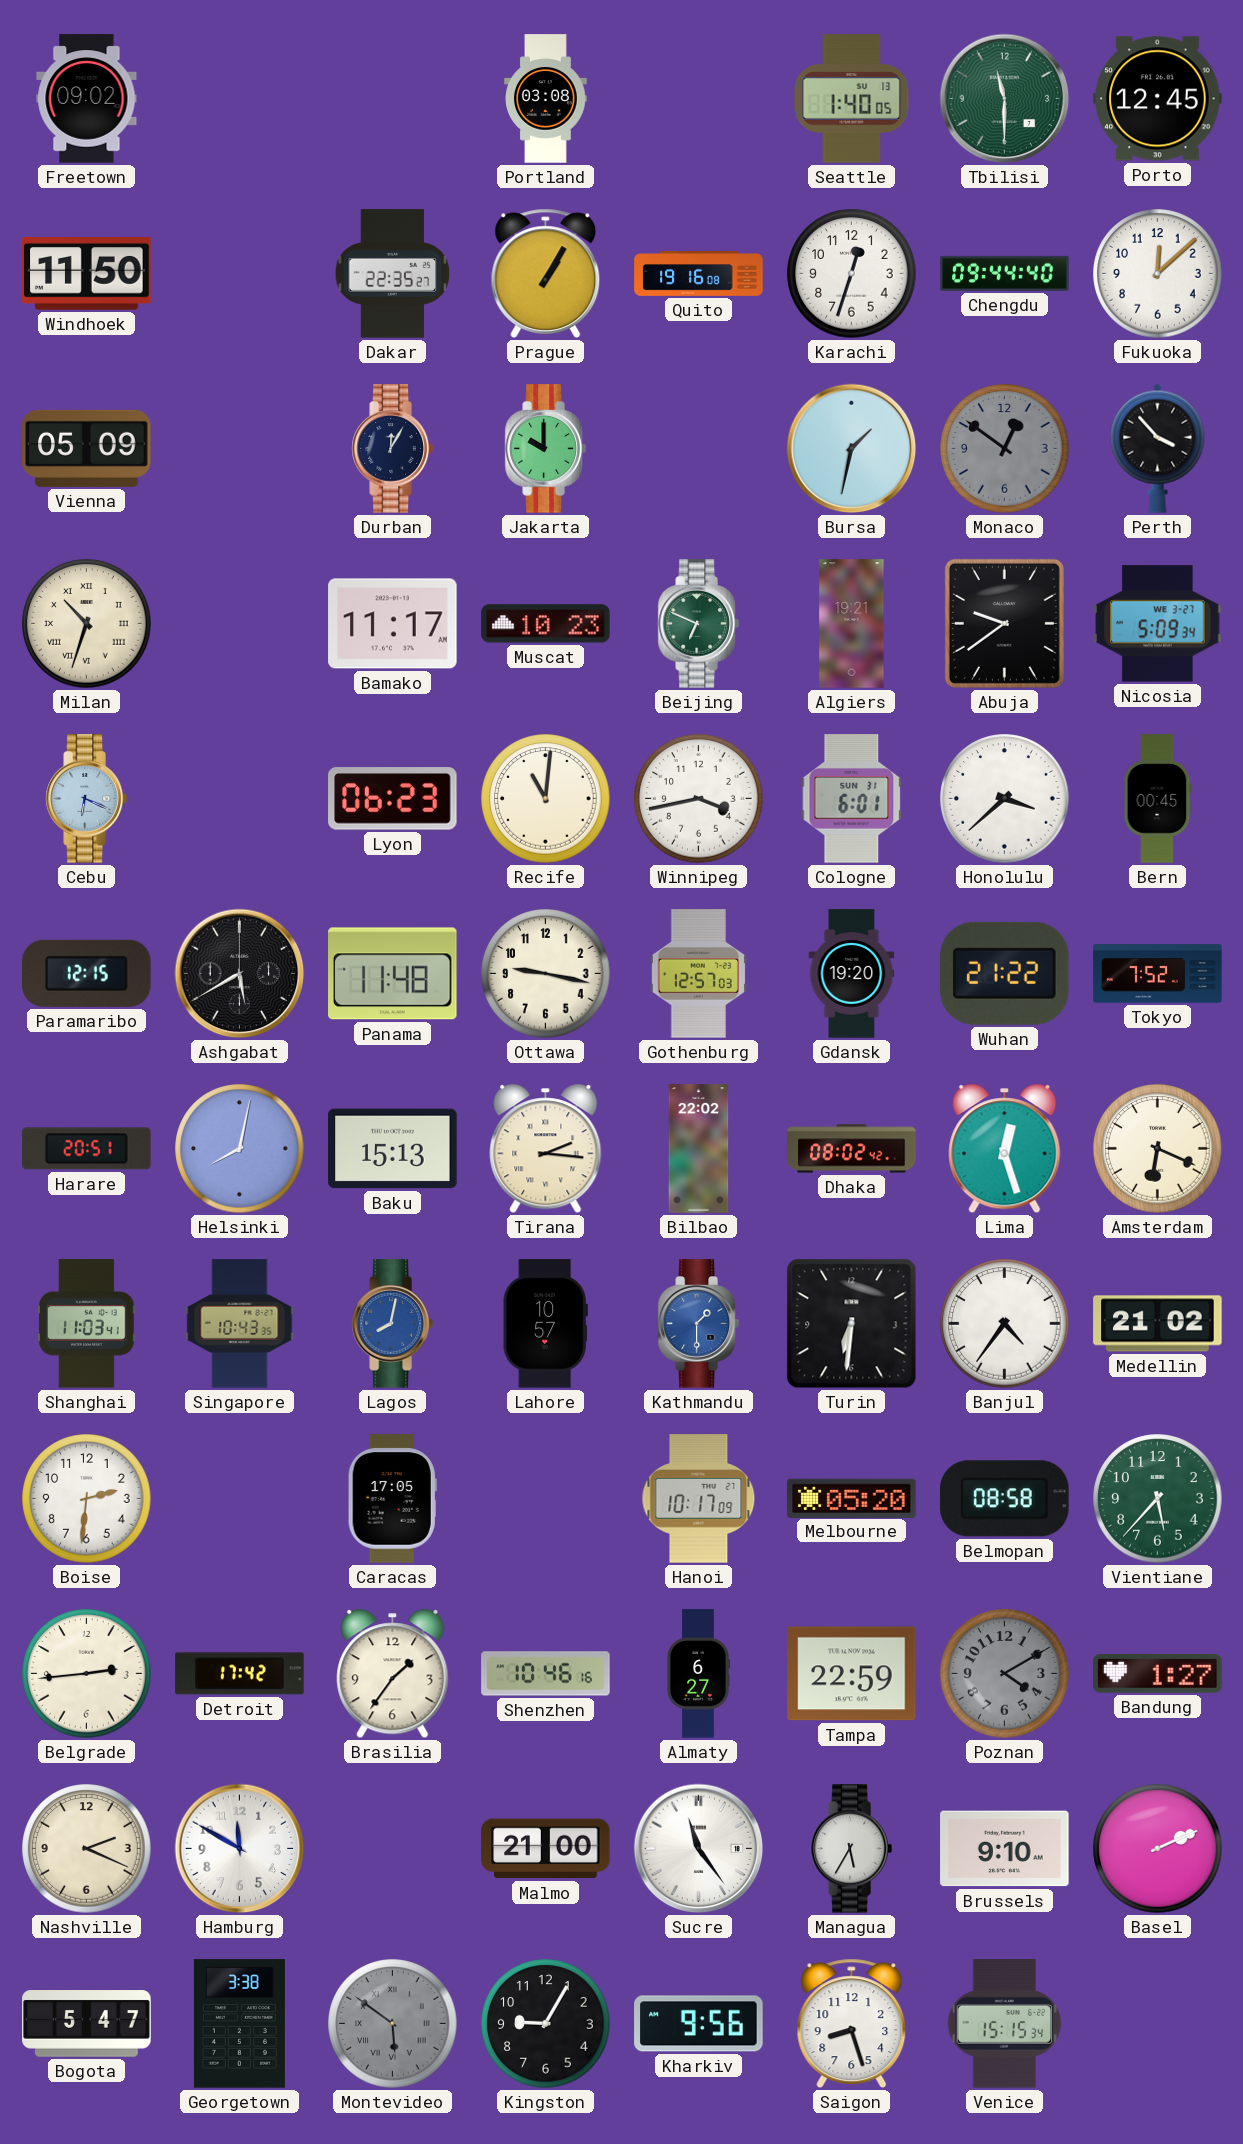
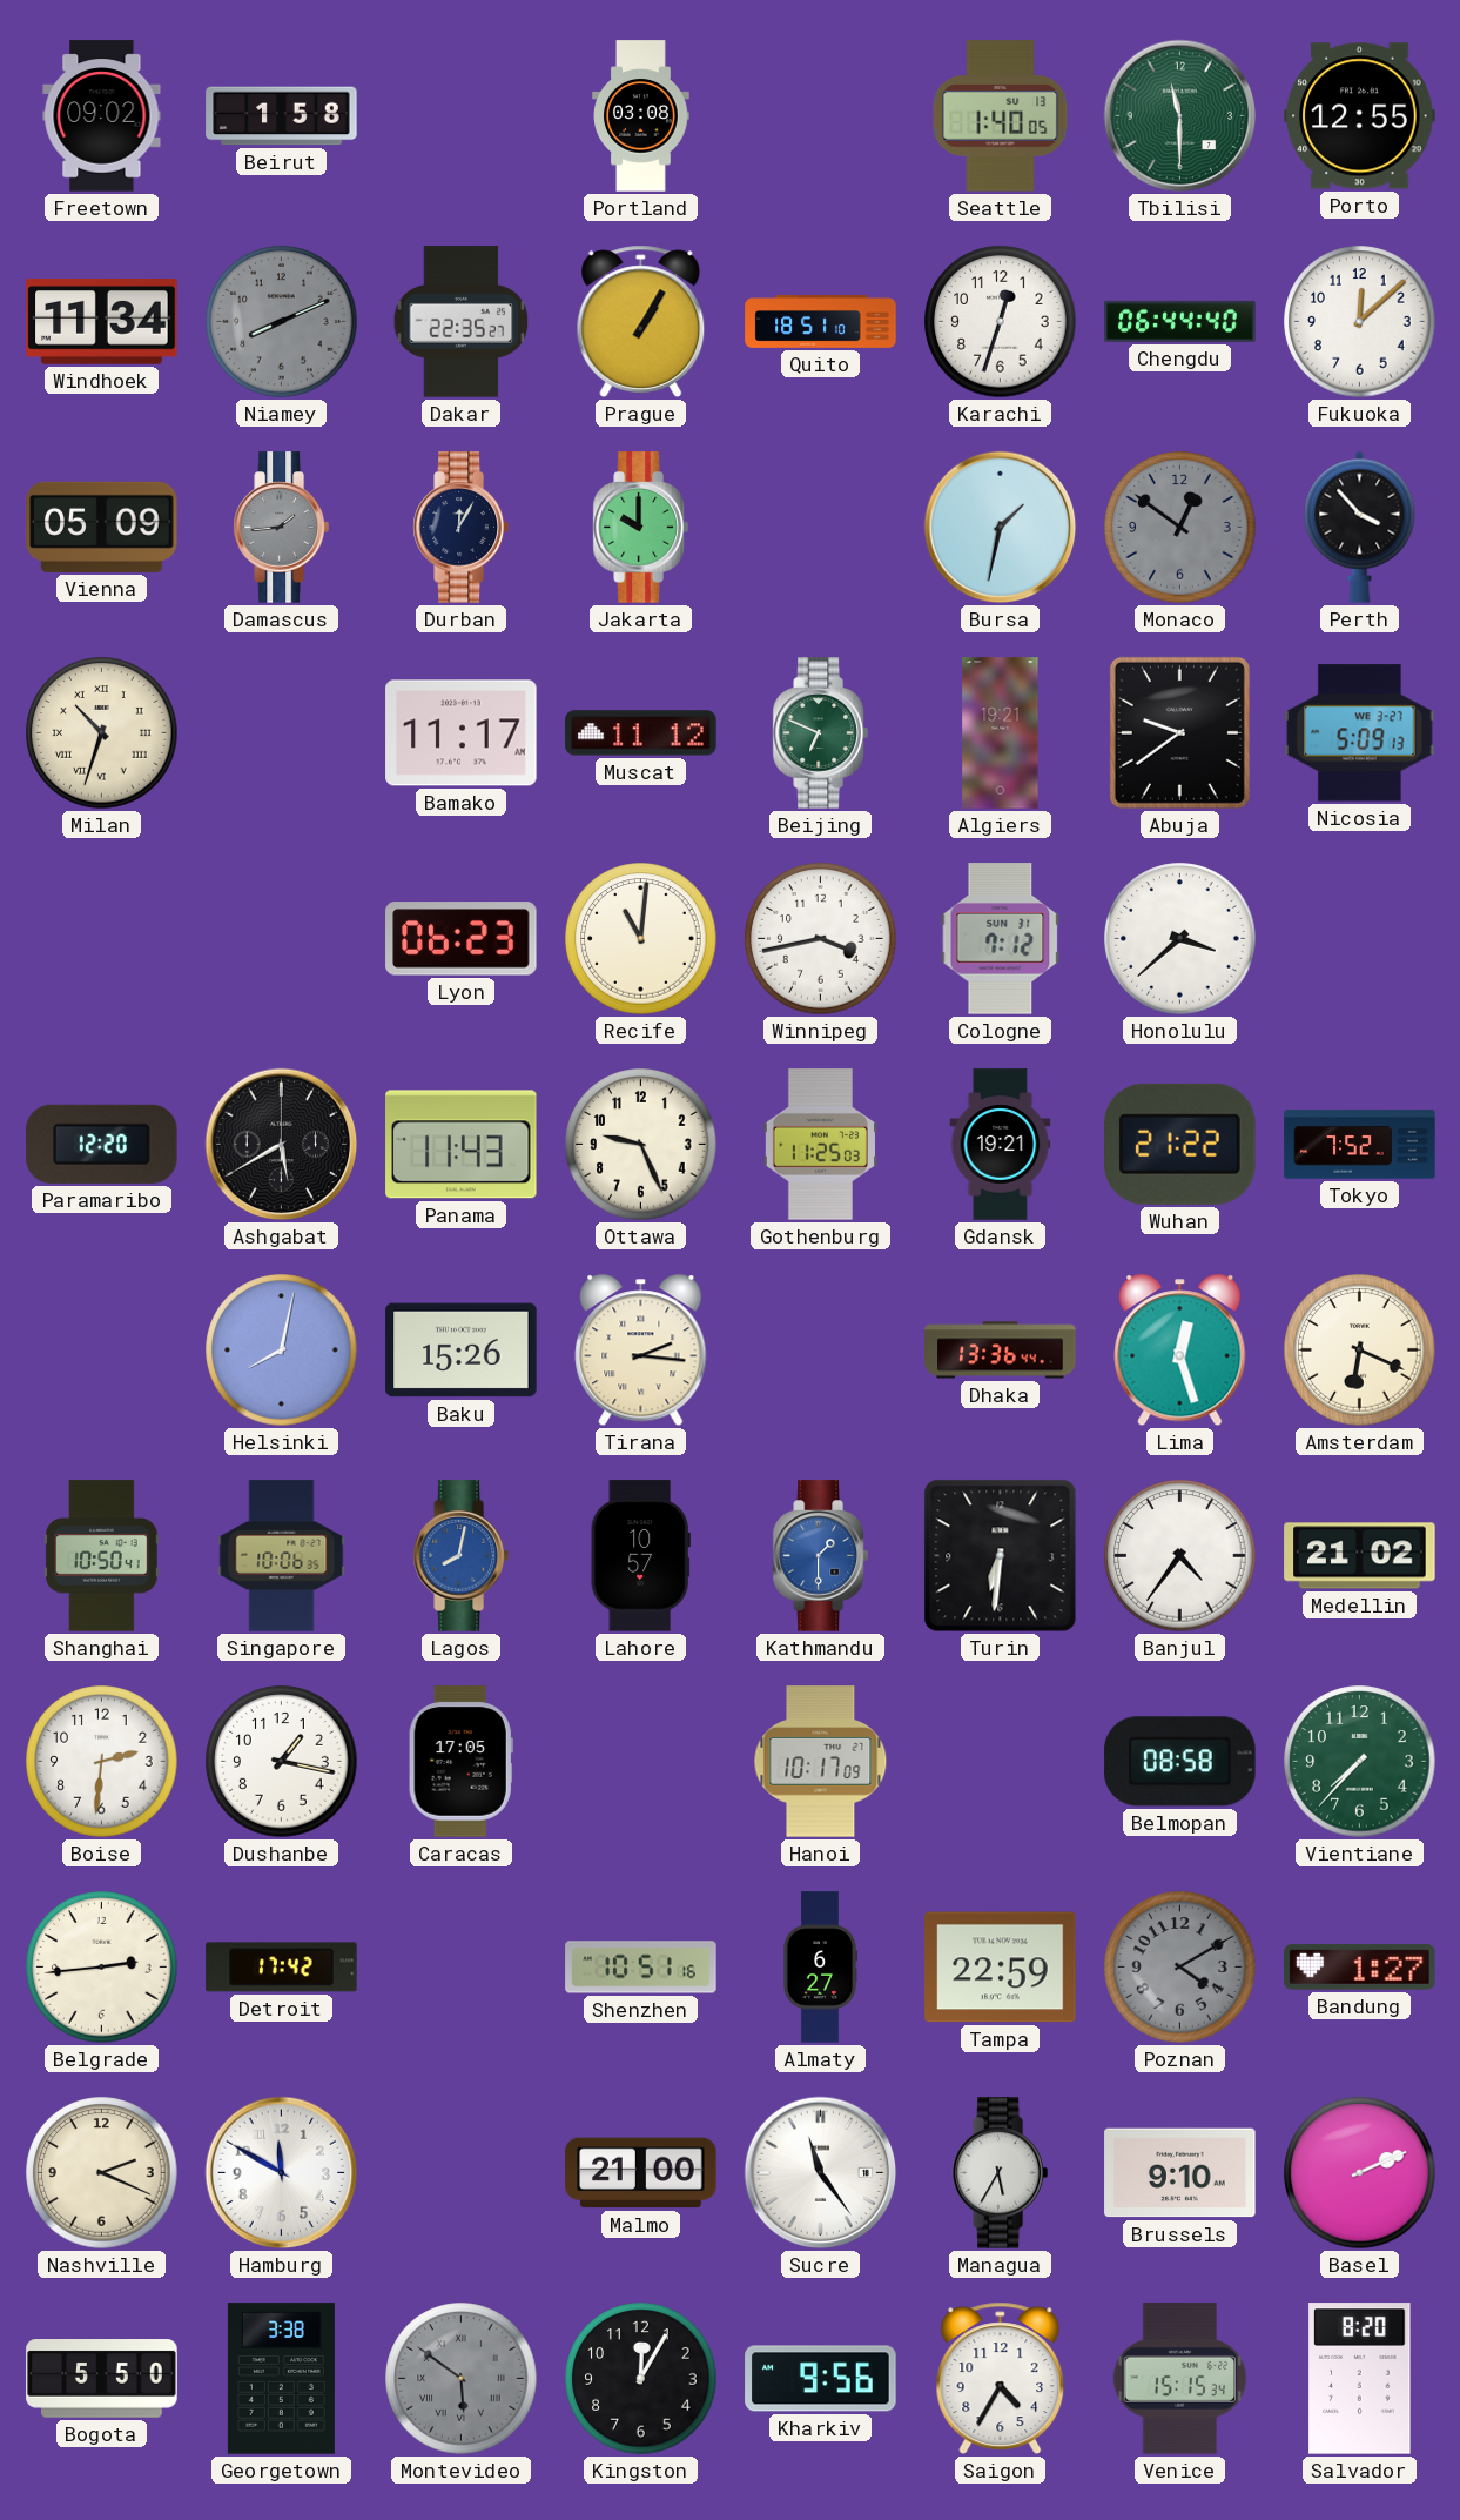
Beirut: none -> 1:58 (282, 116)
Porto: 12:45 -> 12:55 (1360, 116)
Windhoek: 11:50 -> 11:34 (102, 322)
Niamey: none -> 8:11 (282, 322)
Quito: 19:16 -> 18:51 (821, 322)
Chengdu: 09:44 -> 06:44 (1180, 321)
Damascus: none -> 1:44 (281, 528)
Muscat: 10:23 -> 11:12 (641, 733)
Nicosia: 5:09:34 -> 5:09:13 (1360, 733)
Cebu: 6:19 -> none (86, 799)
Cologne: 6:01 -> 7:12 (1001, 939)
Bern: 00:45 -> none (1158, 799)
Paramaribo: 12:15 -> 12:20 (102, 1144)
Panama: 11:48 -> 11:43 (462, 1145)
Ottawa: 9:17 -> 9:26 (641, 1145)
Gothenburg: 12:57 -> 11:25 (820, 1145)
Gdansk: 19:20 -> 19:21 (1001, 1145)
Harare: 20:51 -> none (87, 1149)
Baku: 15:13 -> 15:26 (462, 1351)
Bilbao: 22:02 -> none (699, 1149)
Dhaka: 08:02 -> 13:36 (1001, 1351)
Shanghai: 11:03 -> 10:50 (102, 1556)
Singapore: 10:43 -> 10:06 (282, 1556)
Dushanbe: none -> 1:17 (282, 1762)
Melbourne: 05:20 -> none (852, 1498)
Vientiane: 5:37 -> 7:37 (1360, 1762)
Brasilia: 1:36 -> none (393, 1674)
Shenzhen: 10:46 -> 10:51 (641, 1968)
Bogota: 5:47 -> 5:50 (102, 2379)
Kingston: 9:05 -> 12:05 (641, 2379)
Saigon: 8:27 -> 4:35 (1001, 2379)
Salvador: none -> 8:20 (1360, 2379)
